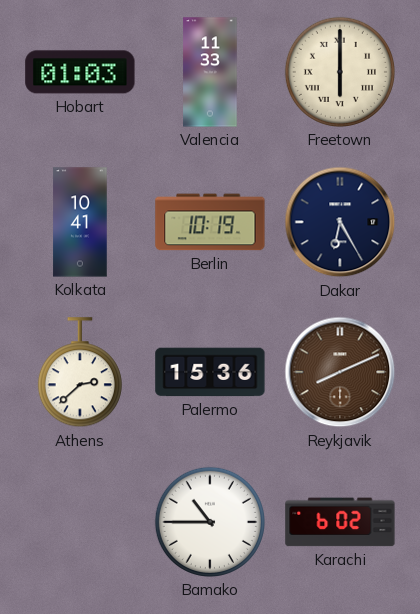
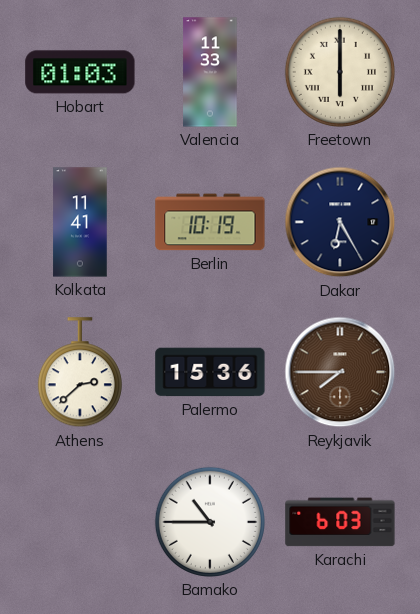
Kolkata: 10:41 -> 11:41 (80, 222)
Reykjavik: 8:11 -> 7:45 (340, 372)
Karachi: 6:02 -> 6:03 (340, 522)
